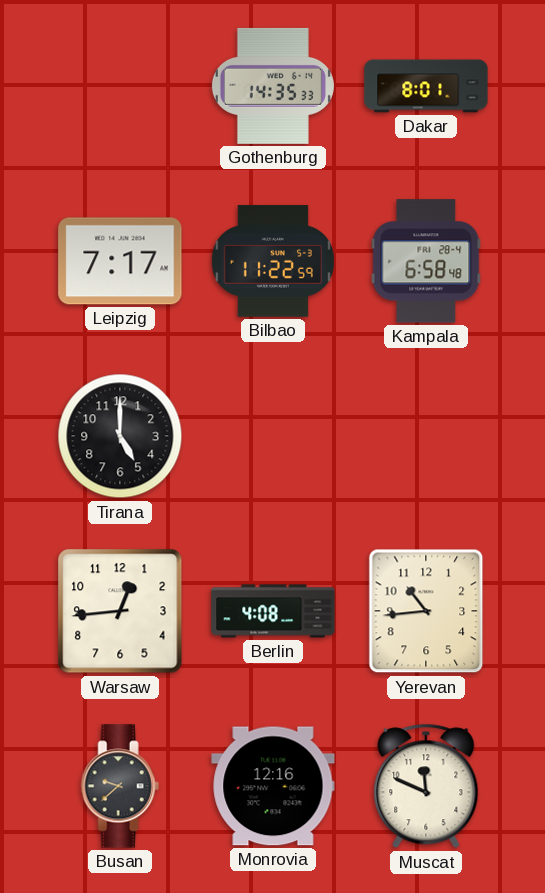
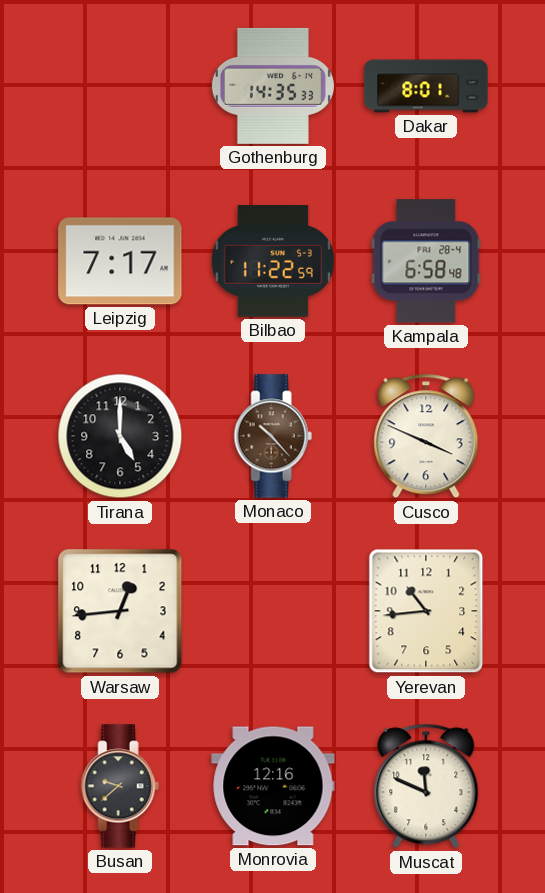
Monaco: none -> 10:23 (273, 436)
Cusco: none -> 3:49 (426, 436)
Berlin: 4:08 -> none (273, 611)
